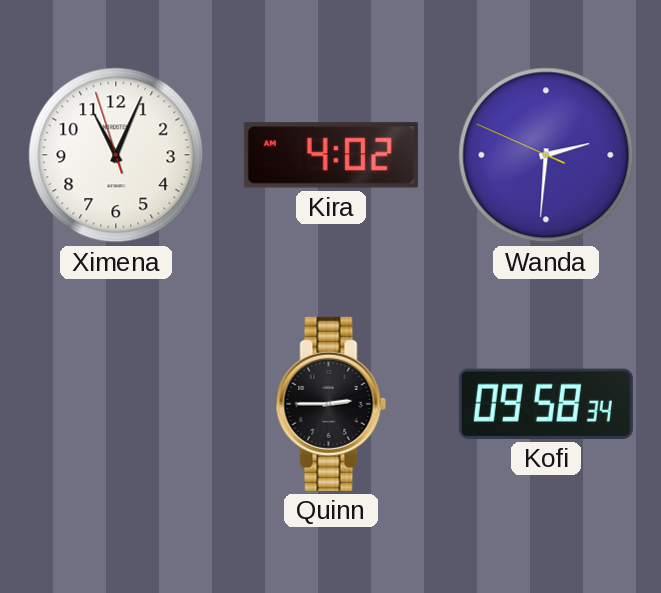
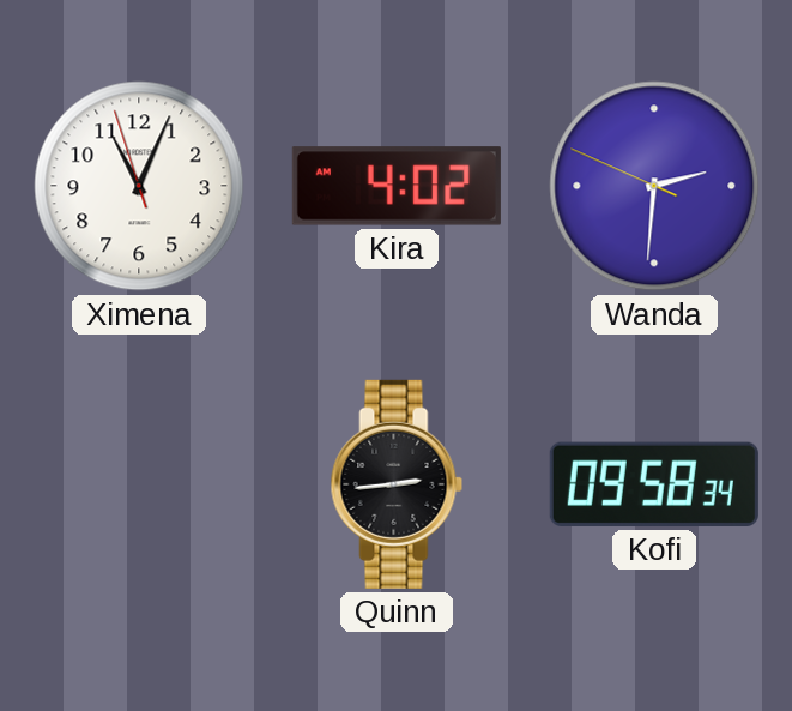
Quinn: 2:45 -> 2:44 (397, 484)
